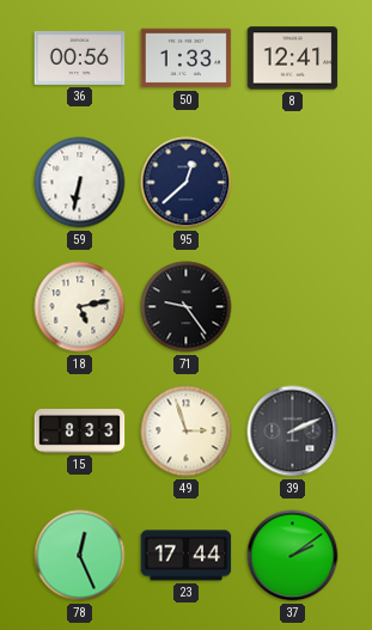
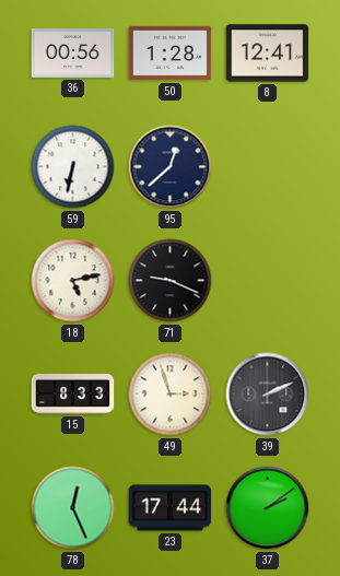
50: 1:33 -> 1:28 (171, 54)
71: 9:24 -> 9:19 (171, 281)
